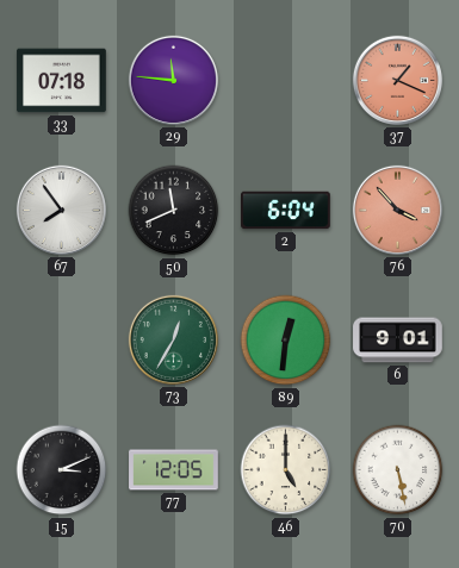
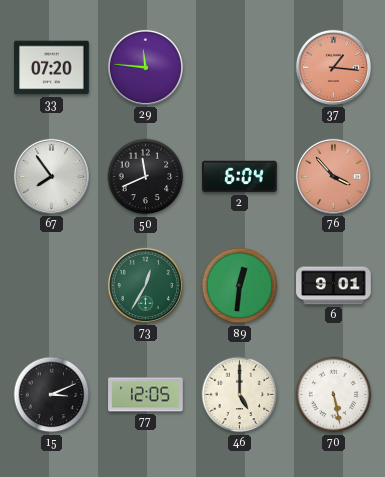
33: 07:18 -> 07:20 (52, 68)
37: 1:19 -> 1:16 (333, 67)
